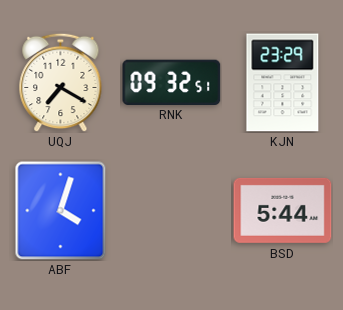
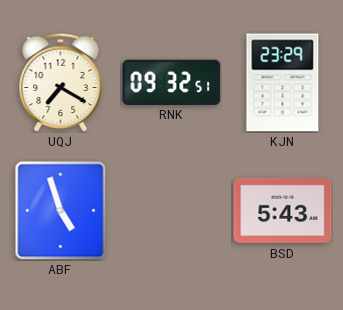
ABF: 4:03 -> 4:57 (61, 211)
BSD: 5:44 -> 5:43 (283, 210)
